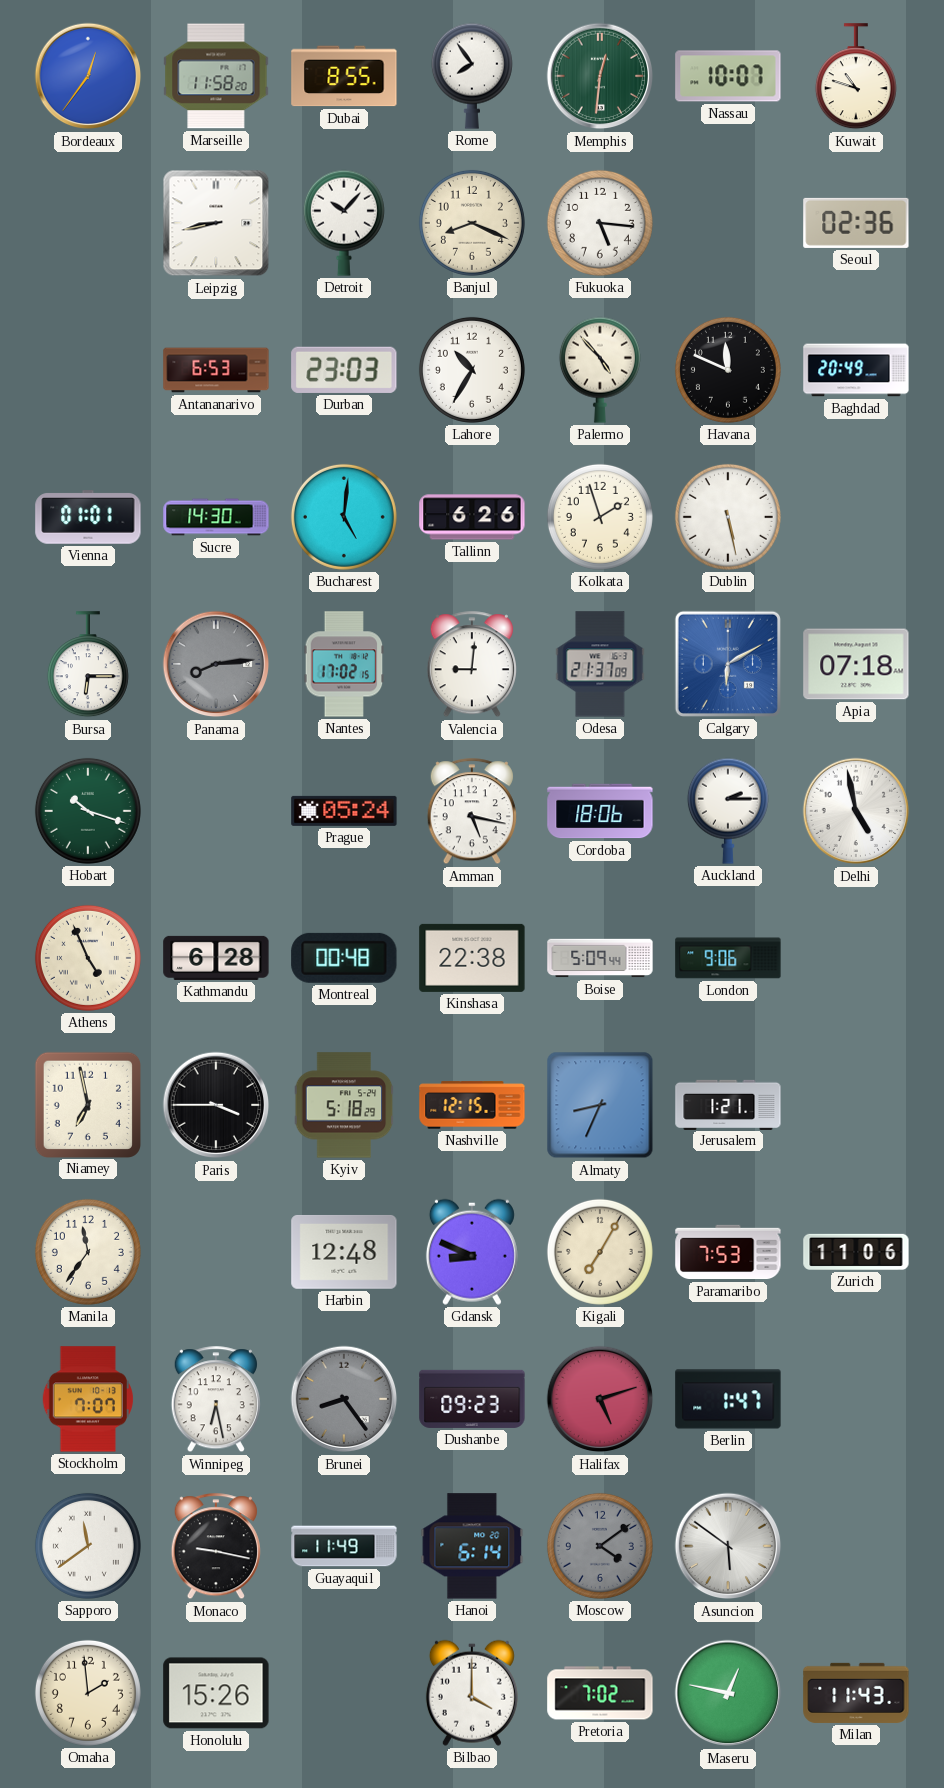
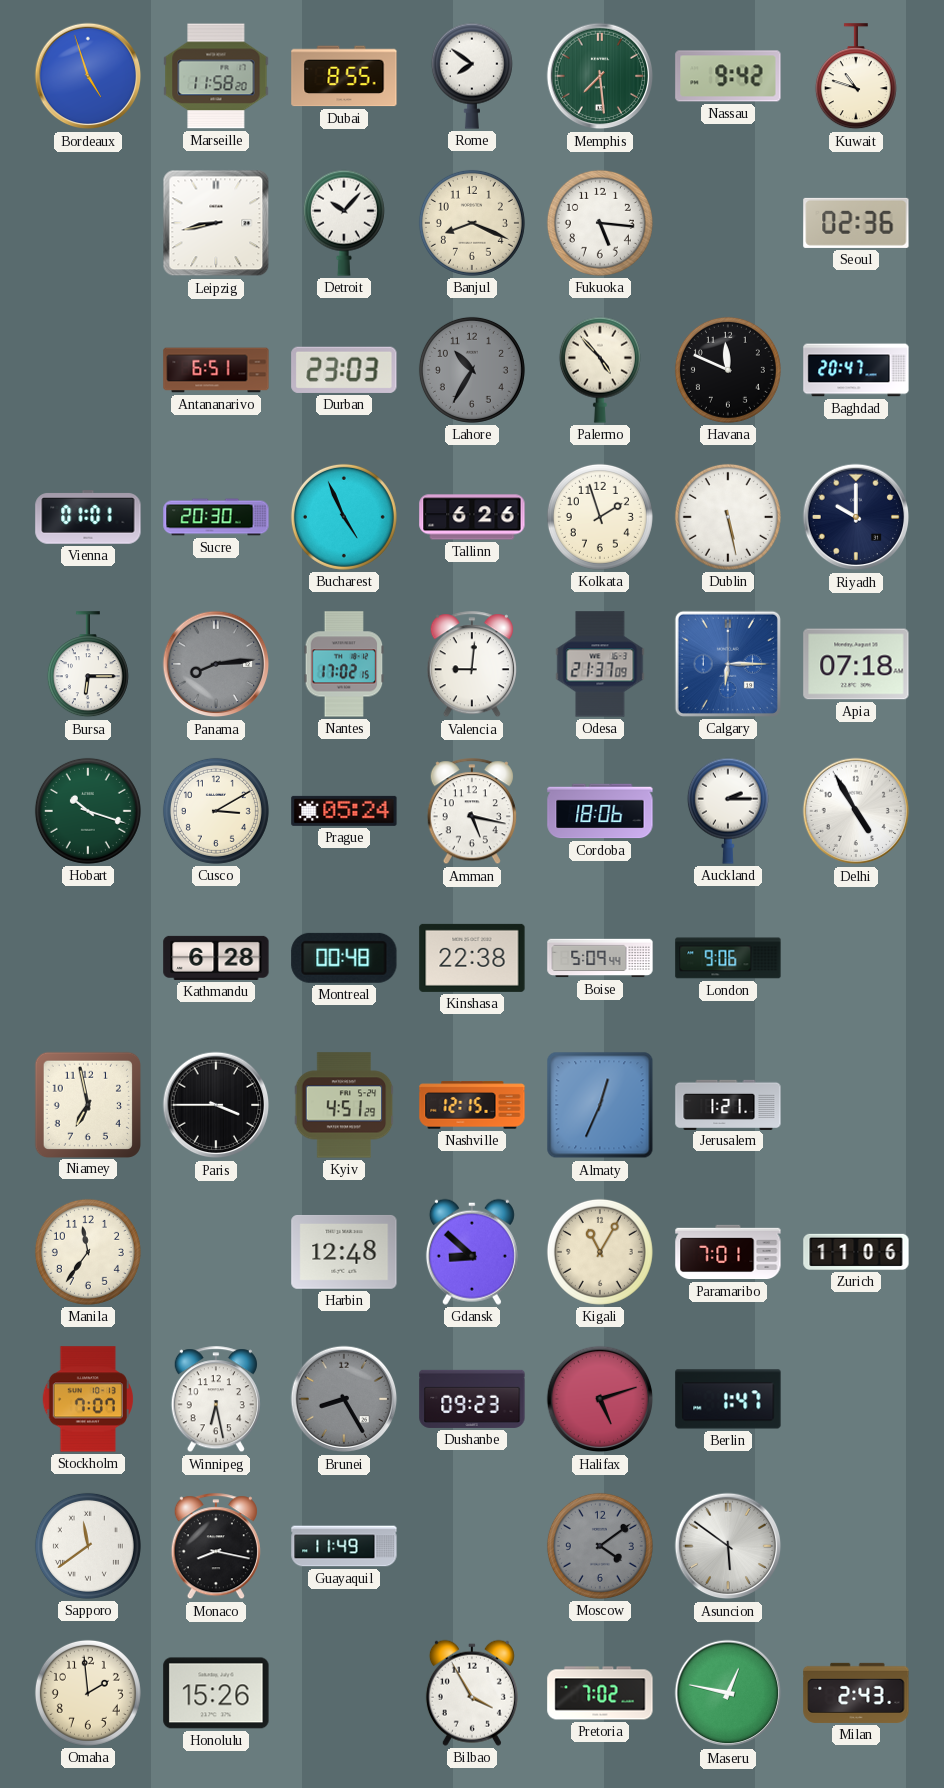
Bordeaux: 12:36 -> 4:57 (88, 76)
Rome: 7:54 -> 7:51 (472, 76)
Memphis: 12:31 -> 7:29 (600, 76)
Nassau: 10:07 -> 9:42 (728, 76)
Antananarivo: 6:53 -> 6:51 (216, 370)
Lahore dial: white -> grey (472, 370)
Baghdad: 20:49 -> 20:47 (856, 370)
Sucre: 14:30 -> 20:30 (216, 517)
Bucharest: 5:01 -> 4:56 (344, 517)
Riyadh: none -> 10:00 (856, 517)
Calgary: 6:10 -> 6:15 (728, 664)
Cusco: none -> 3:10 (216, 811)
Delhi: 4:58 -> 4:55 (856, 811)
Athens: 4:56 -> none (88, 958)
Kyiv: 5:18 -> 4:51 (344, 1105)
Almaty: 8:34 -> 12:34 (600, 1105)
Gdansk: 8:49 -> 8:52 (472, 1252)
Kigali: 7:05 -> 11:05 (600, 1252)
Paramaribo: 7:53 -> 7:01 (728, 1252)
Brunei: 8:24 -> 8:25 (344, 1399)
Monaco: 9:17 -> 8:17 (216, 1547)
Hanoi: 6:14 -> none (472, 1546)
Bilbao: 4:00 -> 3:55 (472, 1693)
Milan: 11:43 -> 2:43 (856, 1693)
